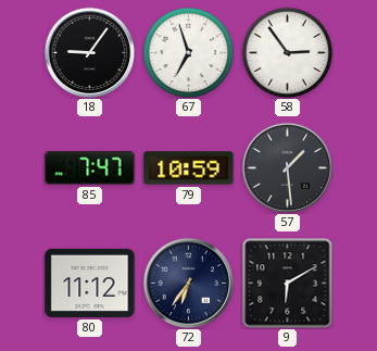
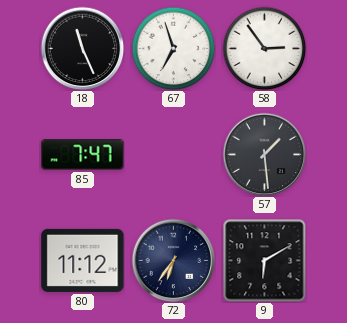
18: 9:06 -> 11:26 (82, 48)
79: 10:59 -> none (189, 168)
